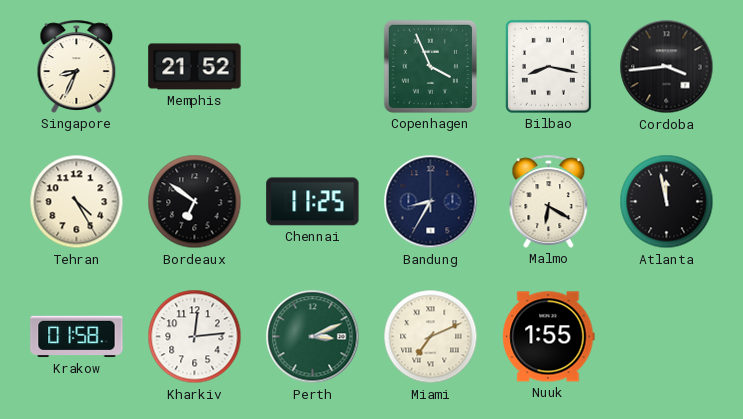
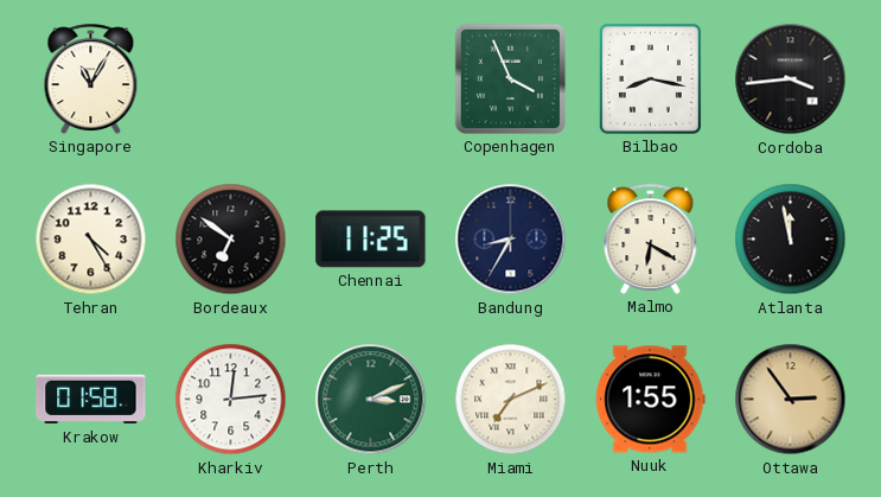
Singapore: 8:34 -> 11:05 (91, 78)
Memphis: 21:52 -> none (195, 67)
Ottawa: none -> 2:54 (791, 400)
